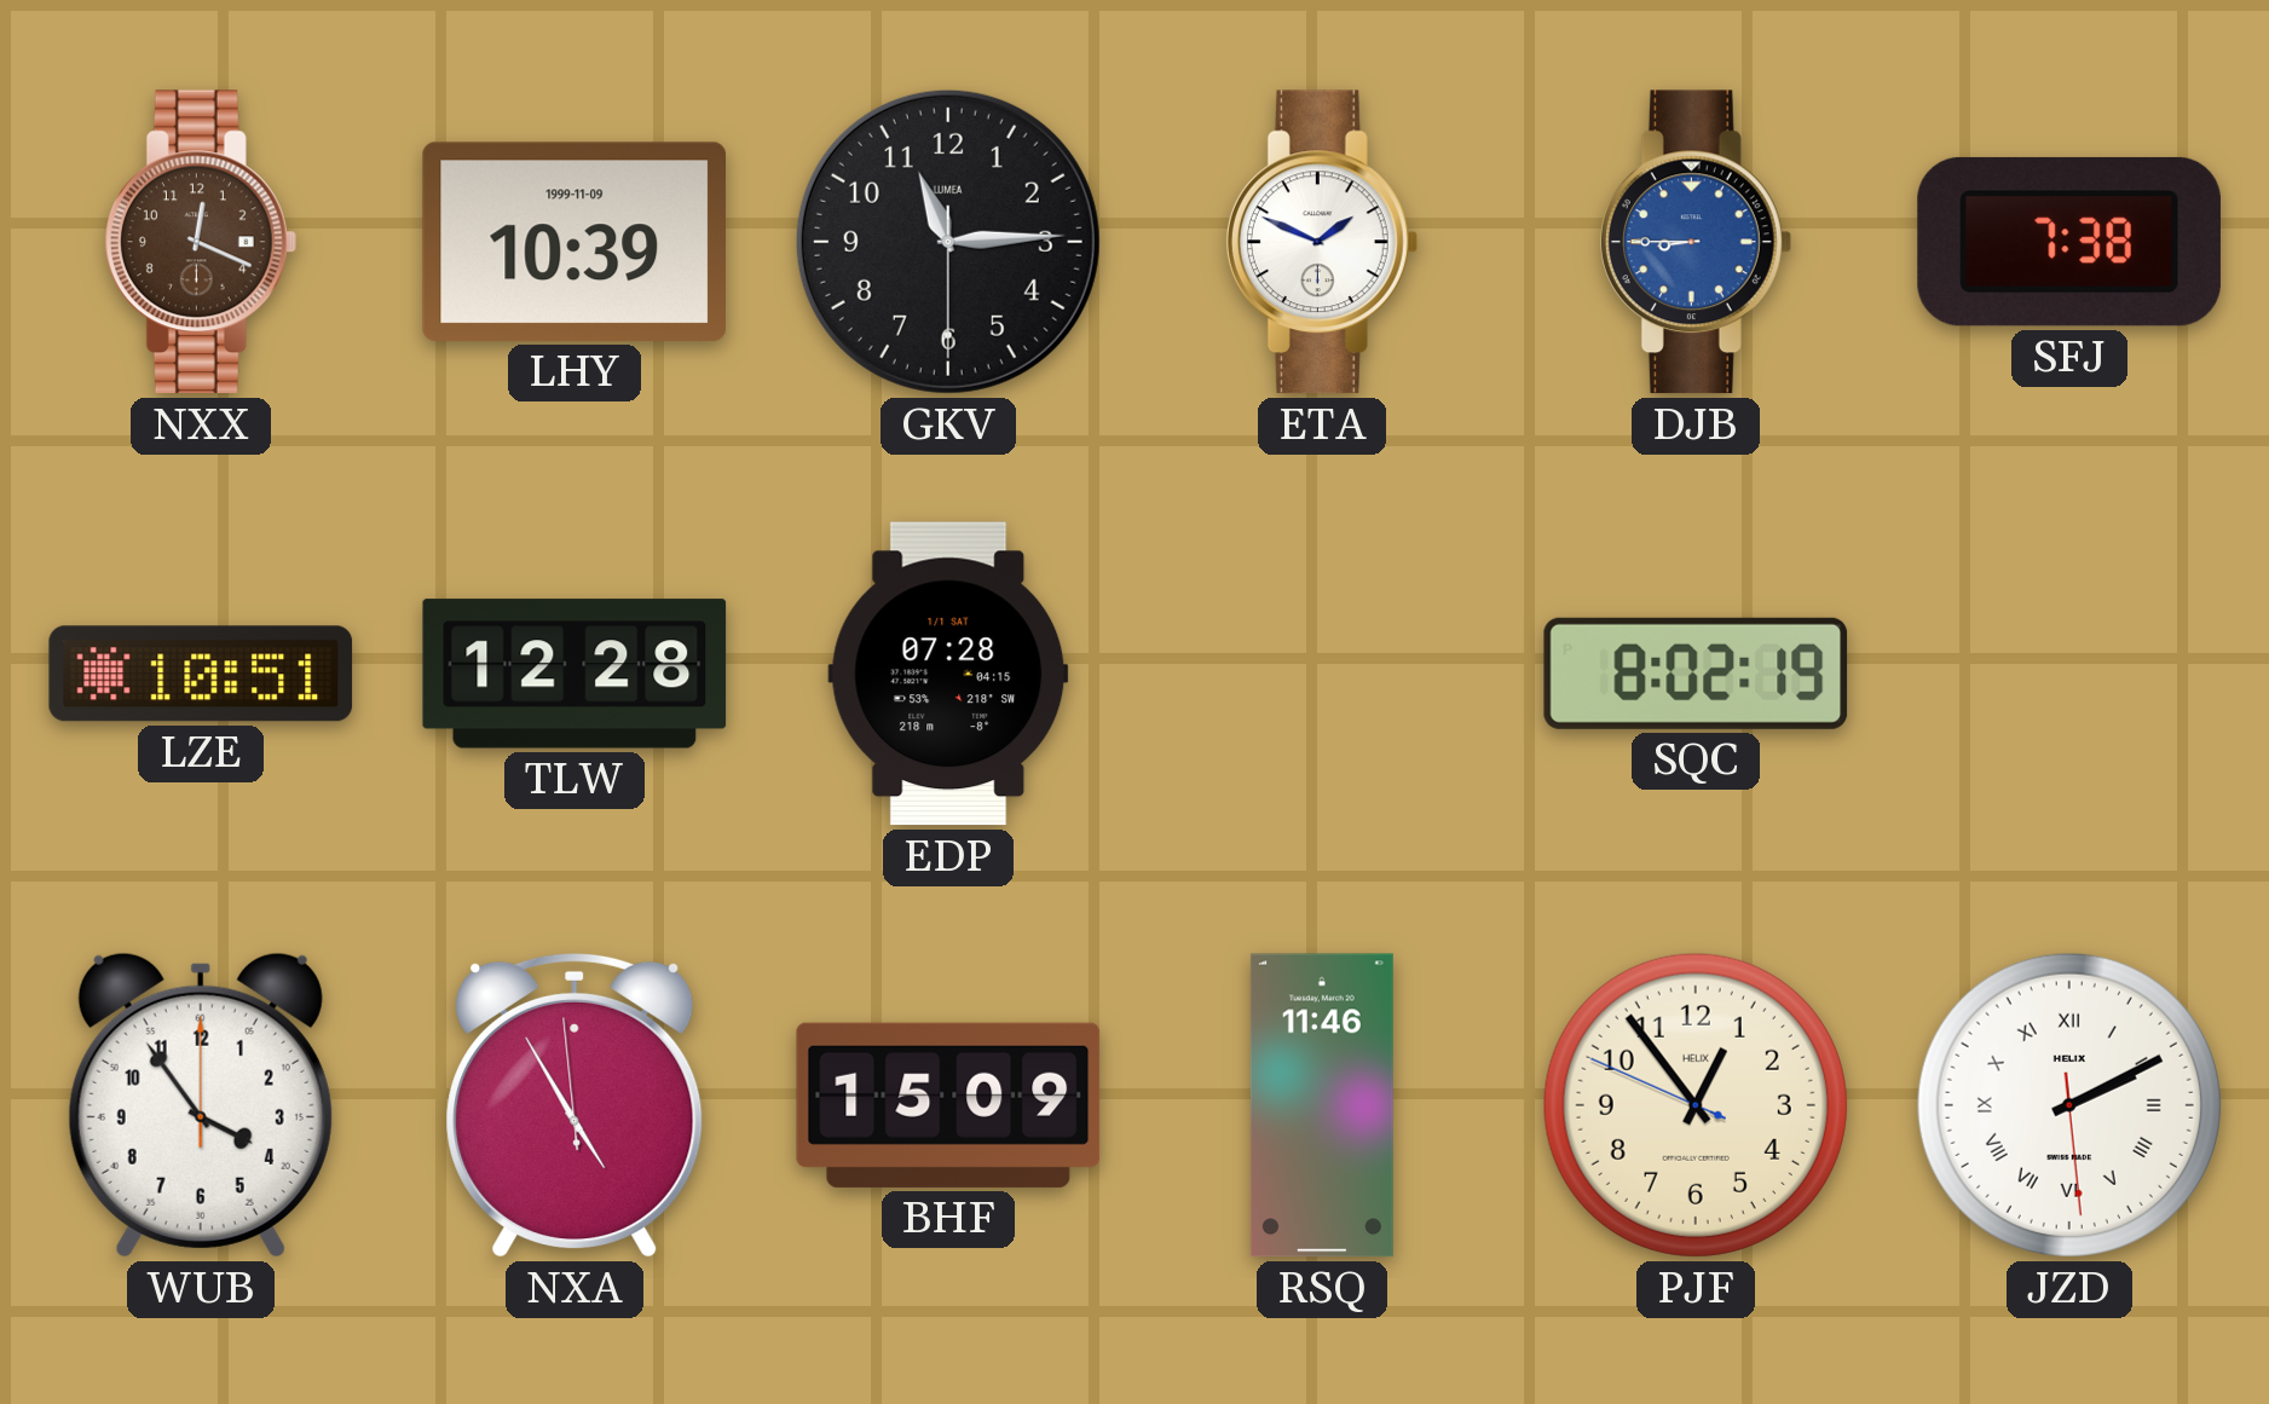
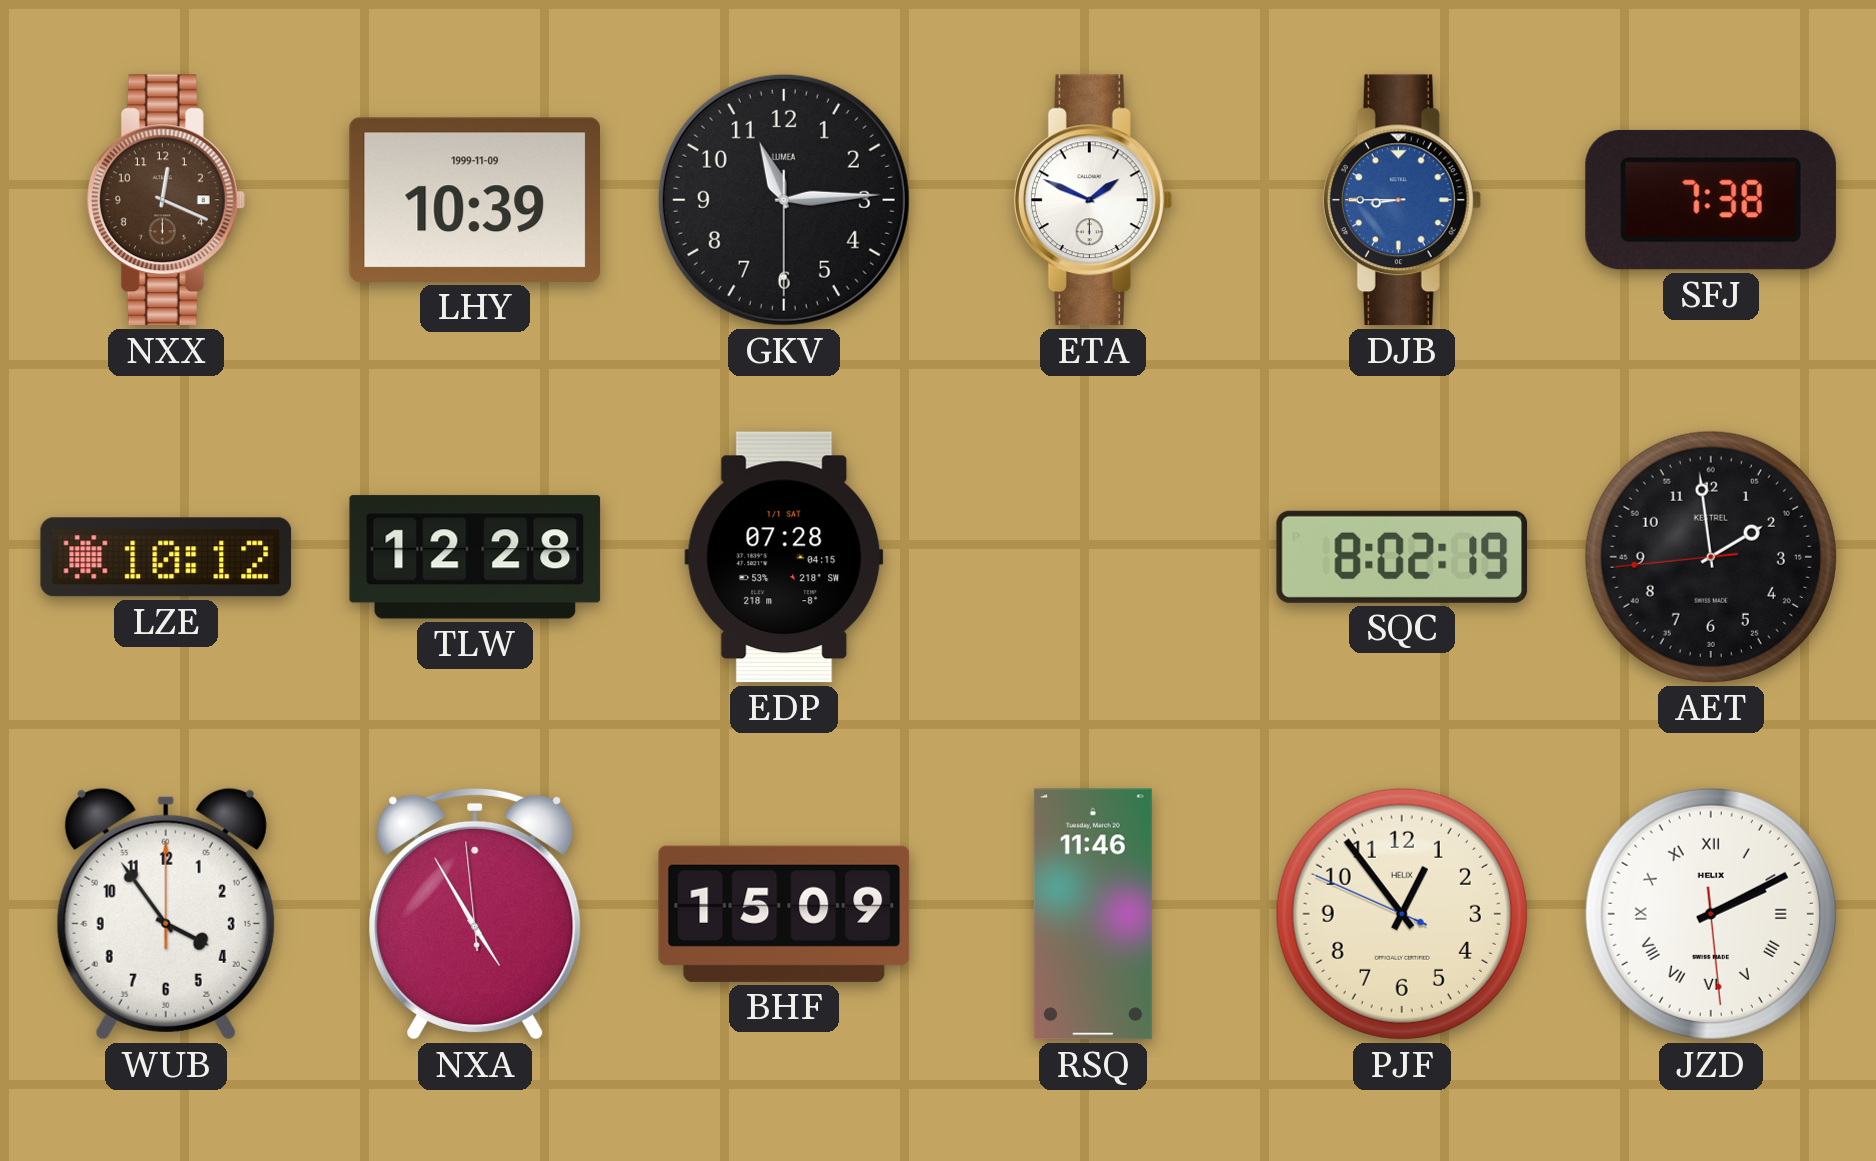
LZE: 10:51 -> 10:12 (166, 557)
AET: none -> 1:58 (1711, 557)
